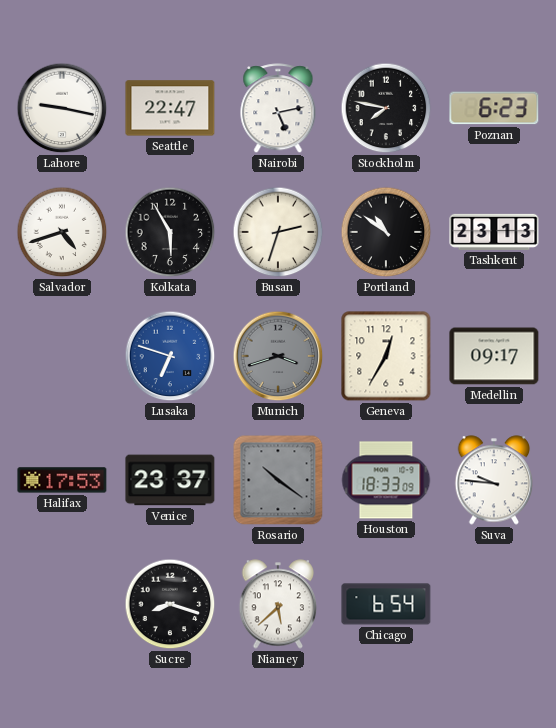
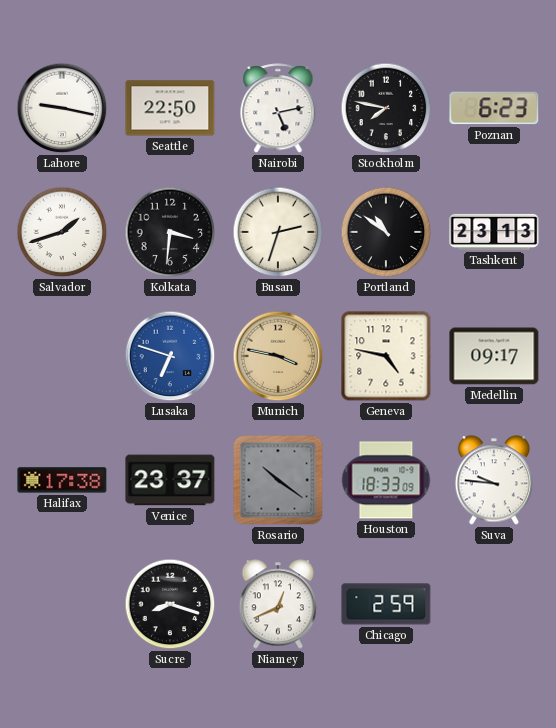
Seattle: 22:47 -> 22:50 (170, 108)
Salvador: 4:42 -> 1:42 (62, 232)
Kolkata: 5:55 -> 3:31 (170, 232)
Munich: 3:42 -> 3:47 (278, 356)
Munich dial: grey -> champagne (278, 356)
Geneva: 12:35 -> 4:47 (386, 356)
Halifax: 17:53 -> 17:38 (62, 480)
Niamey: 5:38 -> 12:41 (278, 604)
Chicago: 6:54 -> 2:59 (386, 604)
